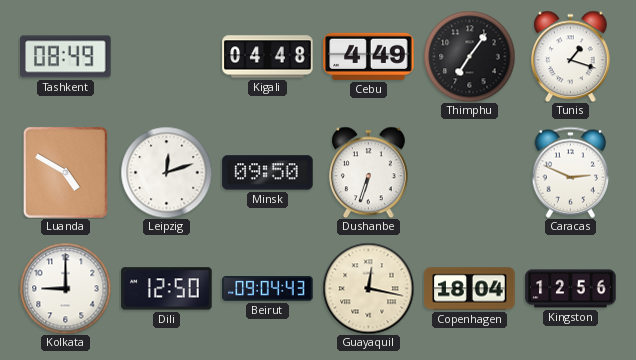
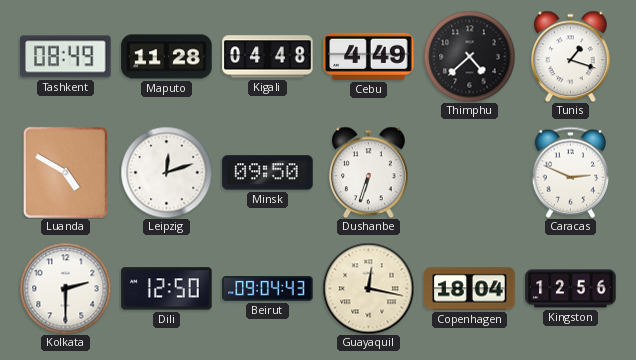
Maputo: none -> 11:28 (167, 57)
Thimphu: 7:06 -> 4:38 (469, 56)
Kolkata: 9:00 -> 2:30 (65, 288)
